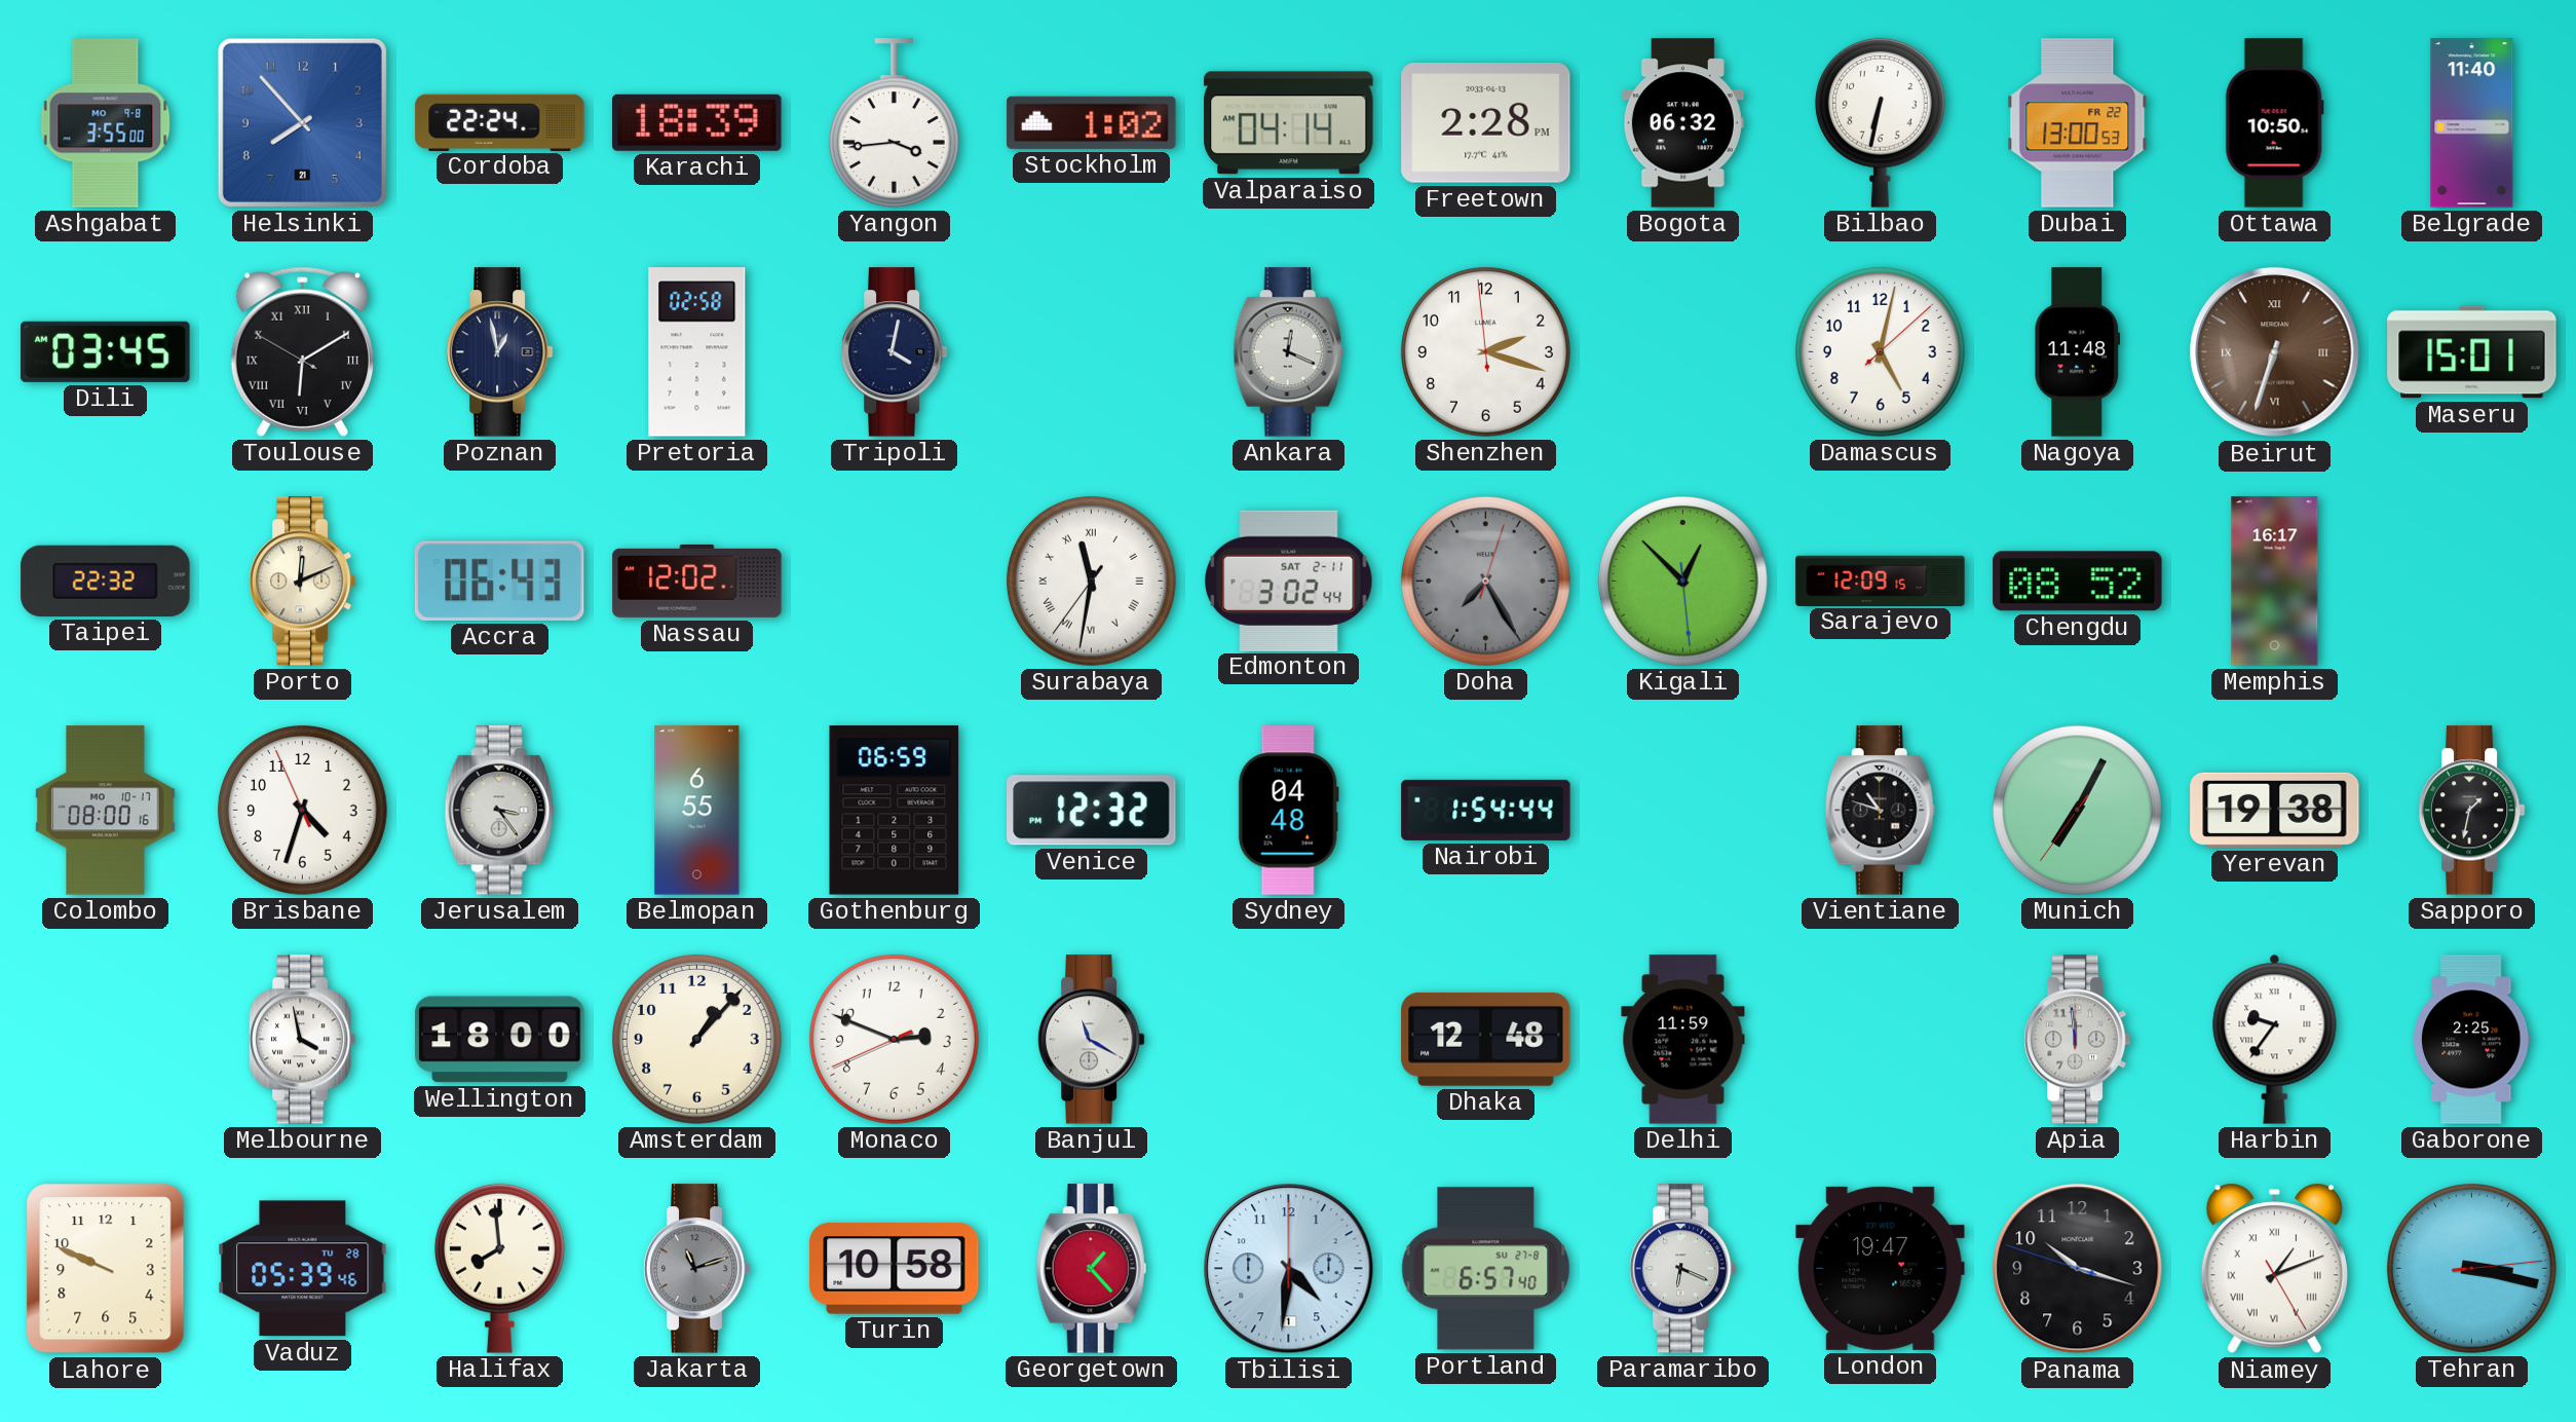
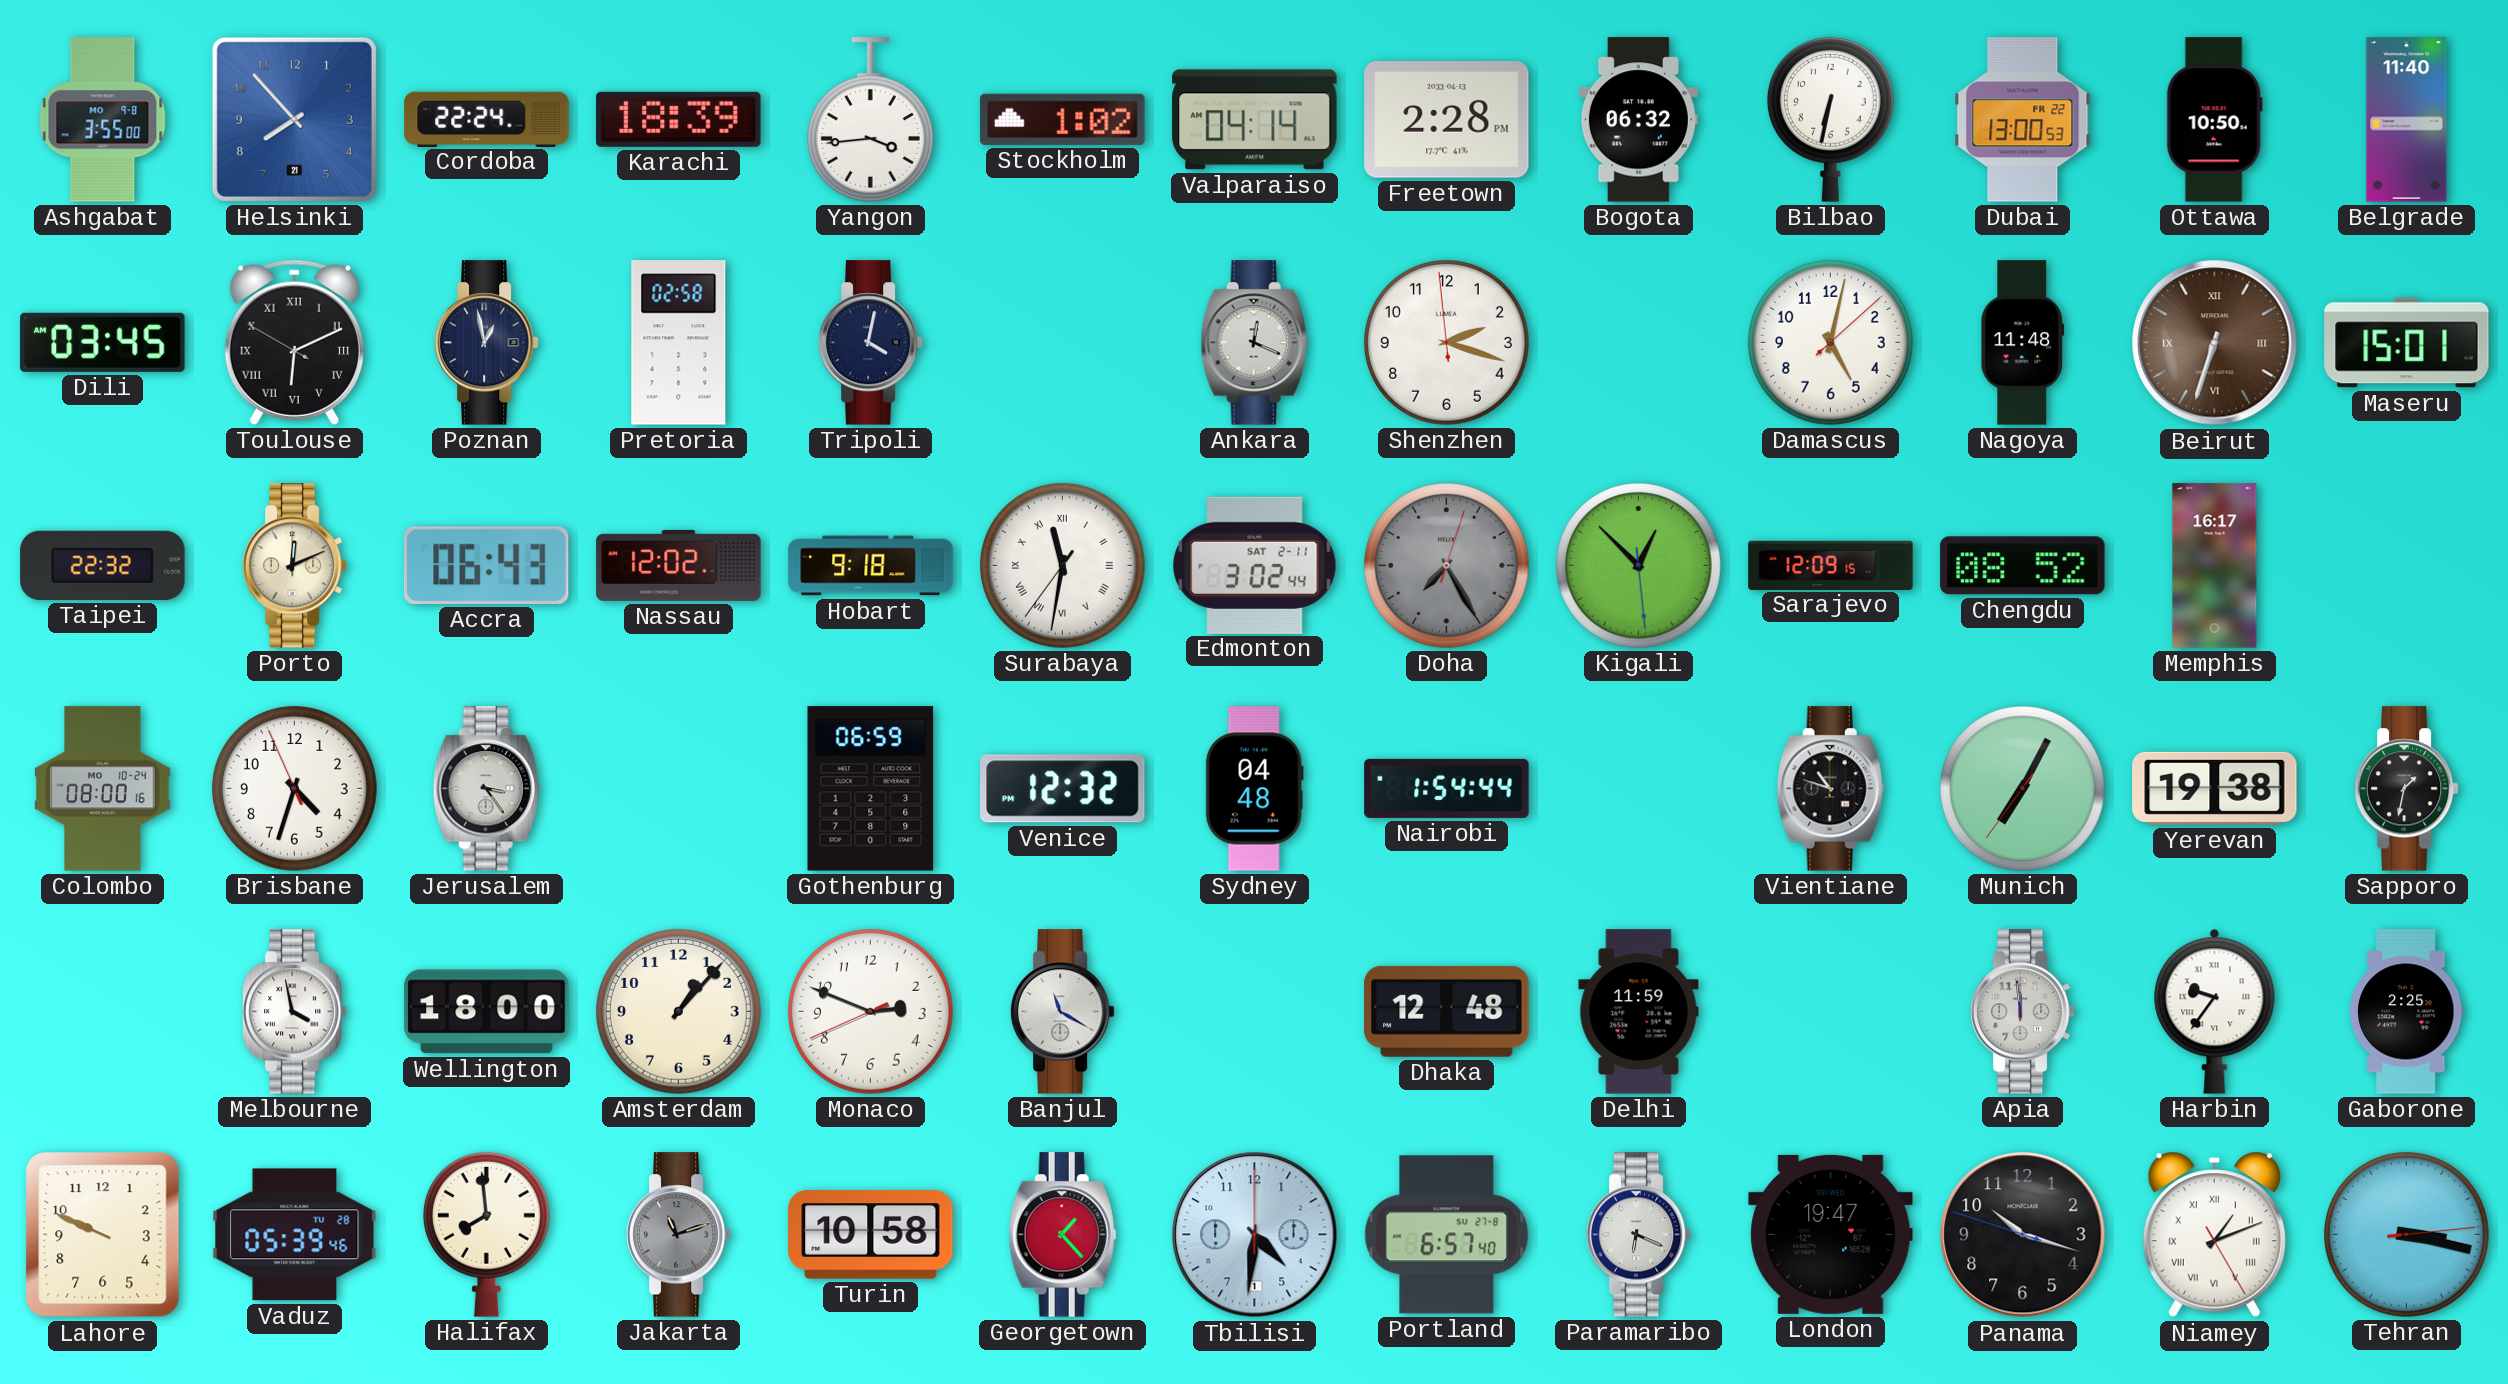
Toulouse: 6:09 -> 6:10 (294, 342)
Hobart: none -> 9:18 (871, 566)
Colombo date: MO 10-17 -> MO 10-24 (103, 789)
Belmopan: 6:55 -> none (697, 811)
